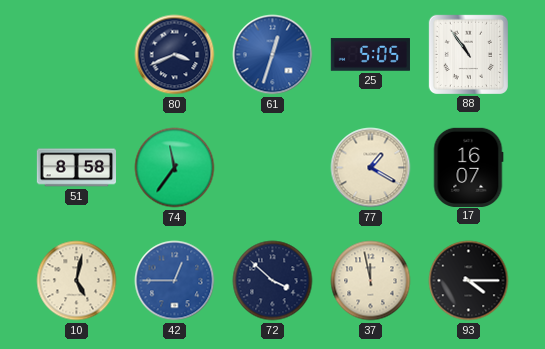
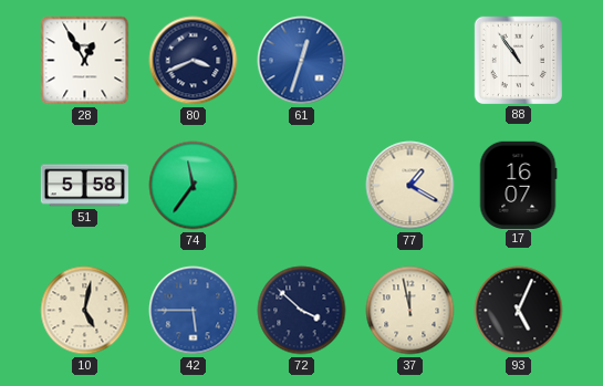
28: none -> 12:55 (85, 61)
25: 5:05 -> none (370, 55)
51: 8:58 -> 5:58 (84, 186)
42: 12:45 -> 5:45 (194, 311)
93: 4:15 -> 5:04 (519, 311)
